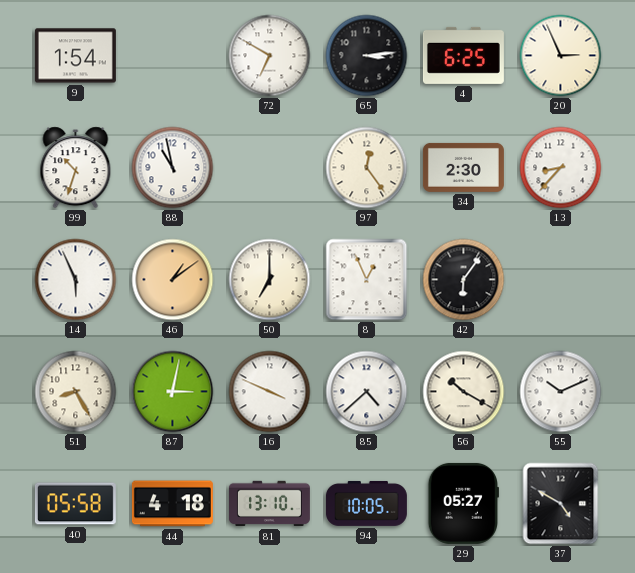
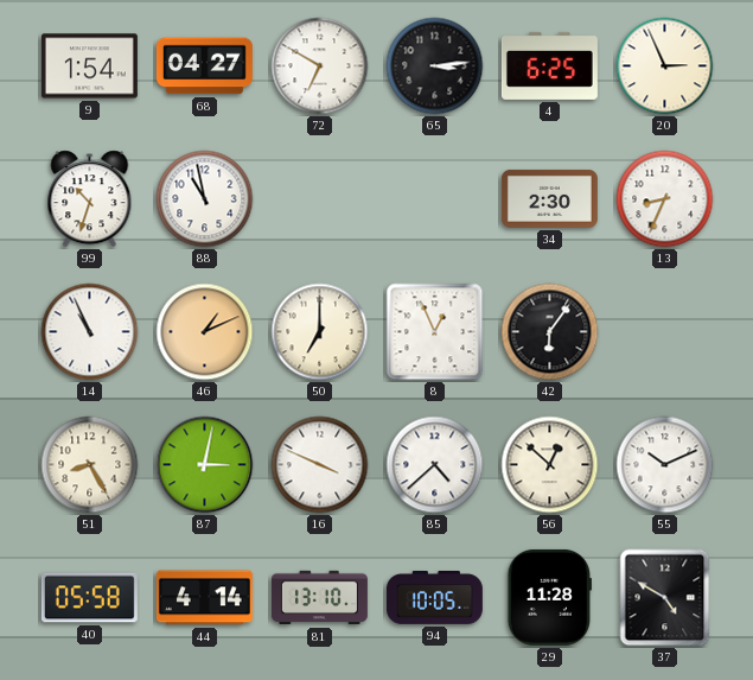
68: none -> 04:27 (204, 66)
97: 12:24 -> none (367, 168)
13: 8:37 -> 8:34 (665, 199)
14: 5:56 -> 10:56 (90, 332)
46: 1:09 -> 1:11 (205, 332)
56: 10:20 -> 12:52 (550, 465)
44: 4:18 -> 4:14 (204, 598)
29: 05:27 -> 11:28 (549, 597)
